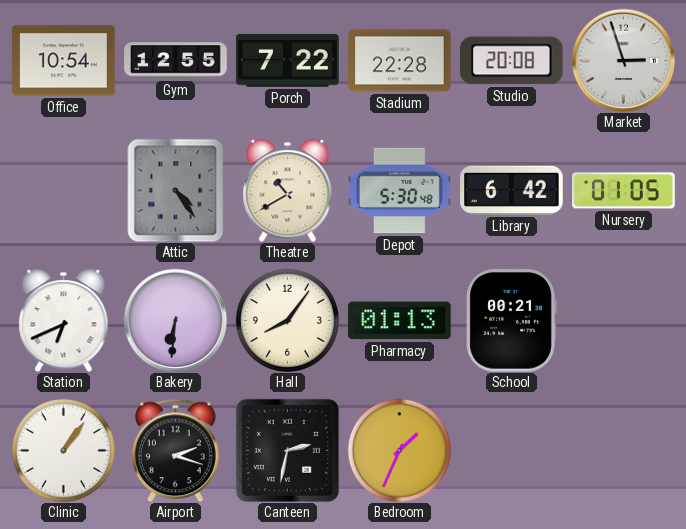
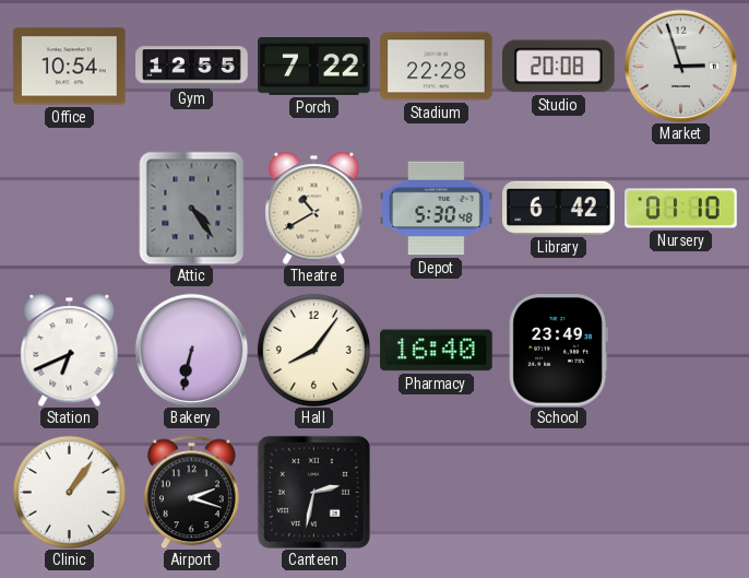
Nursery: 01:05 -> 01:10 (681, 209)
Bakery: 6:31 -> 6:32 (191, 350)
Pharmacy: 01:13 -> 16:40 (437, 351)
School: 00:21 -> 23:49 (558, 351)
Bedroom: 1:34 -> none (399, 450)
